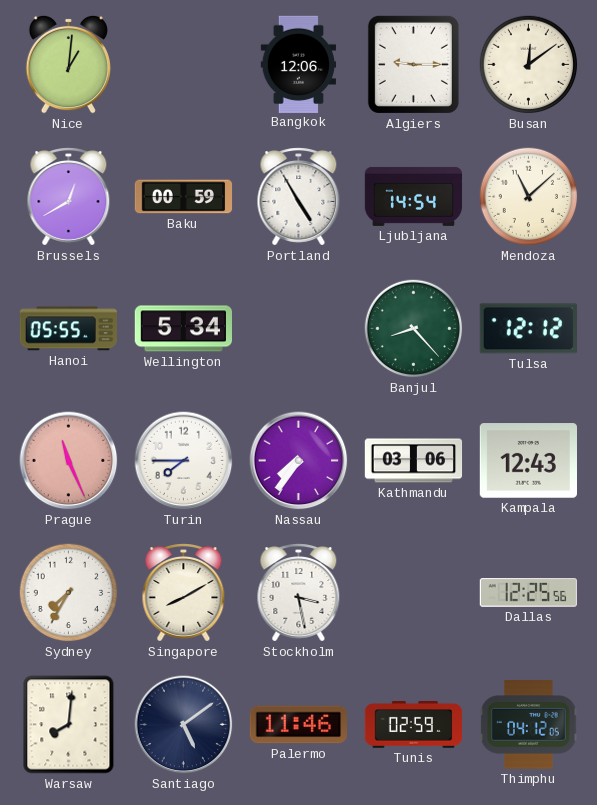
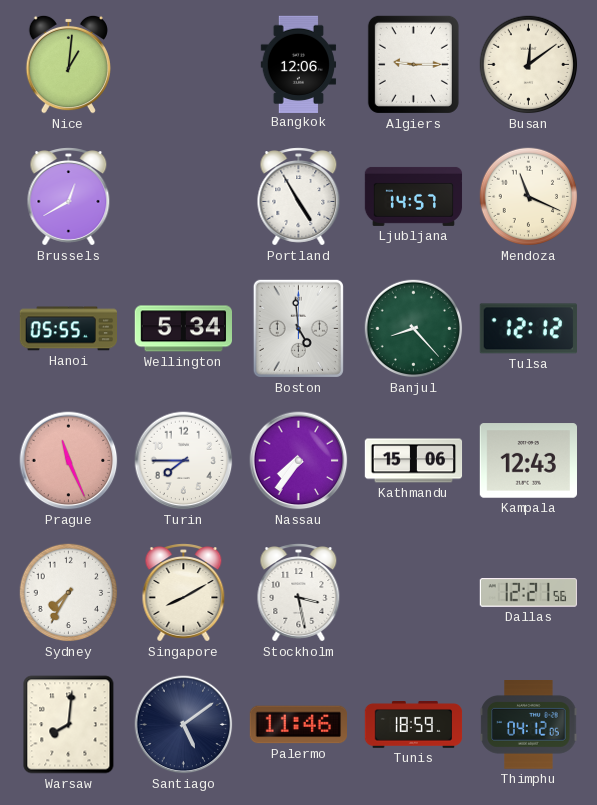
Baku: 00:59 -> none (184, 197)
Ljubljana: 14:54 -> 14:57 (414, 196)
Mendoza: 11:08 -> 11:19 (529, 197)
Boston: none -> 4:59 (298, 328)
Kathmandu: 03:06 -> 15:06 (414, 461)
Dallas: 12:25 -> 12:21 (528, 593)
Tunis: 02:59 -> 18:59 (414, 725)
